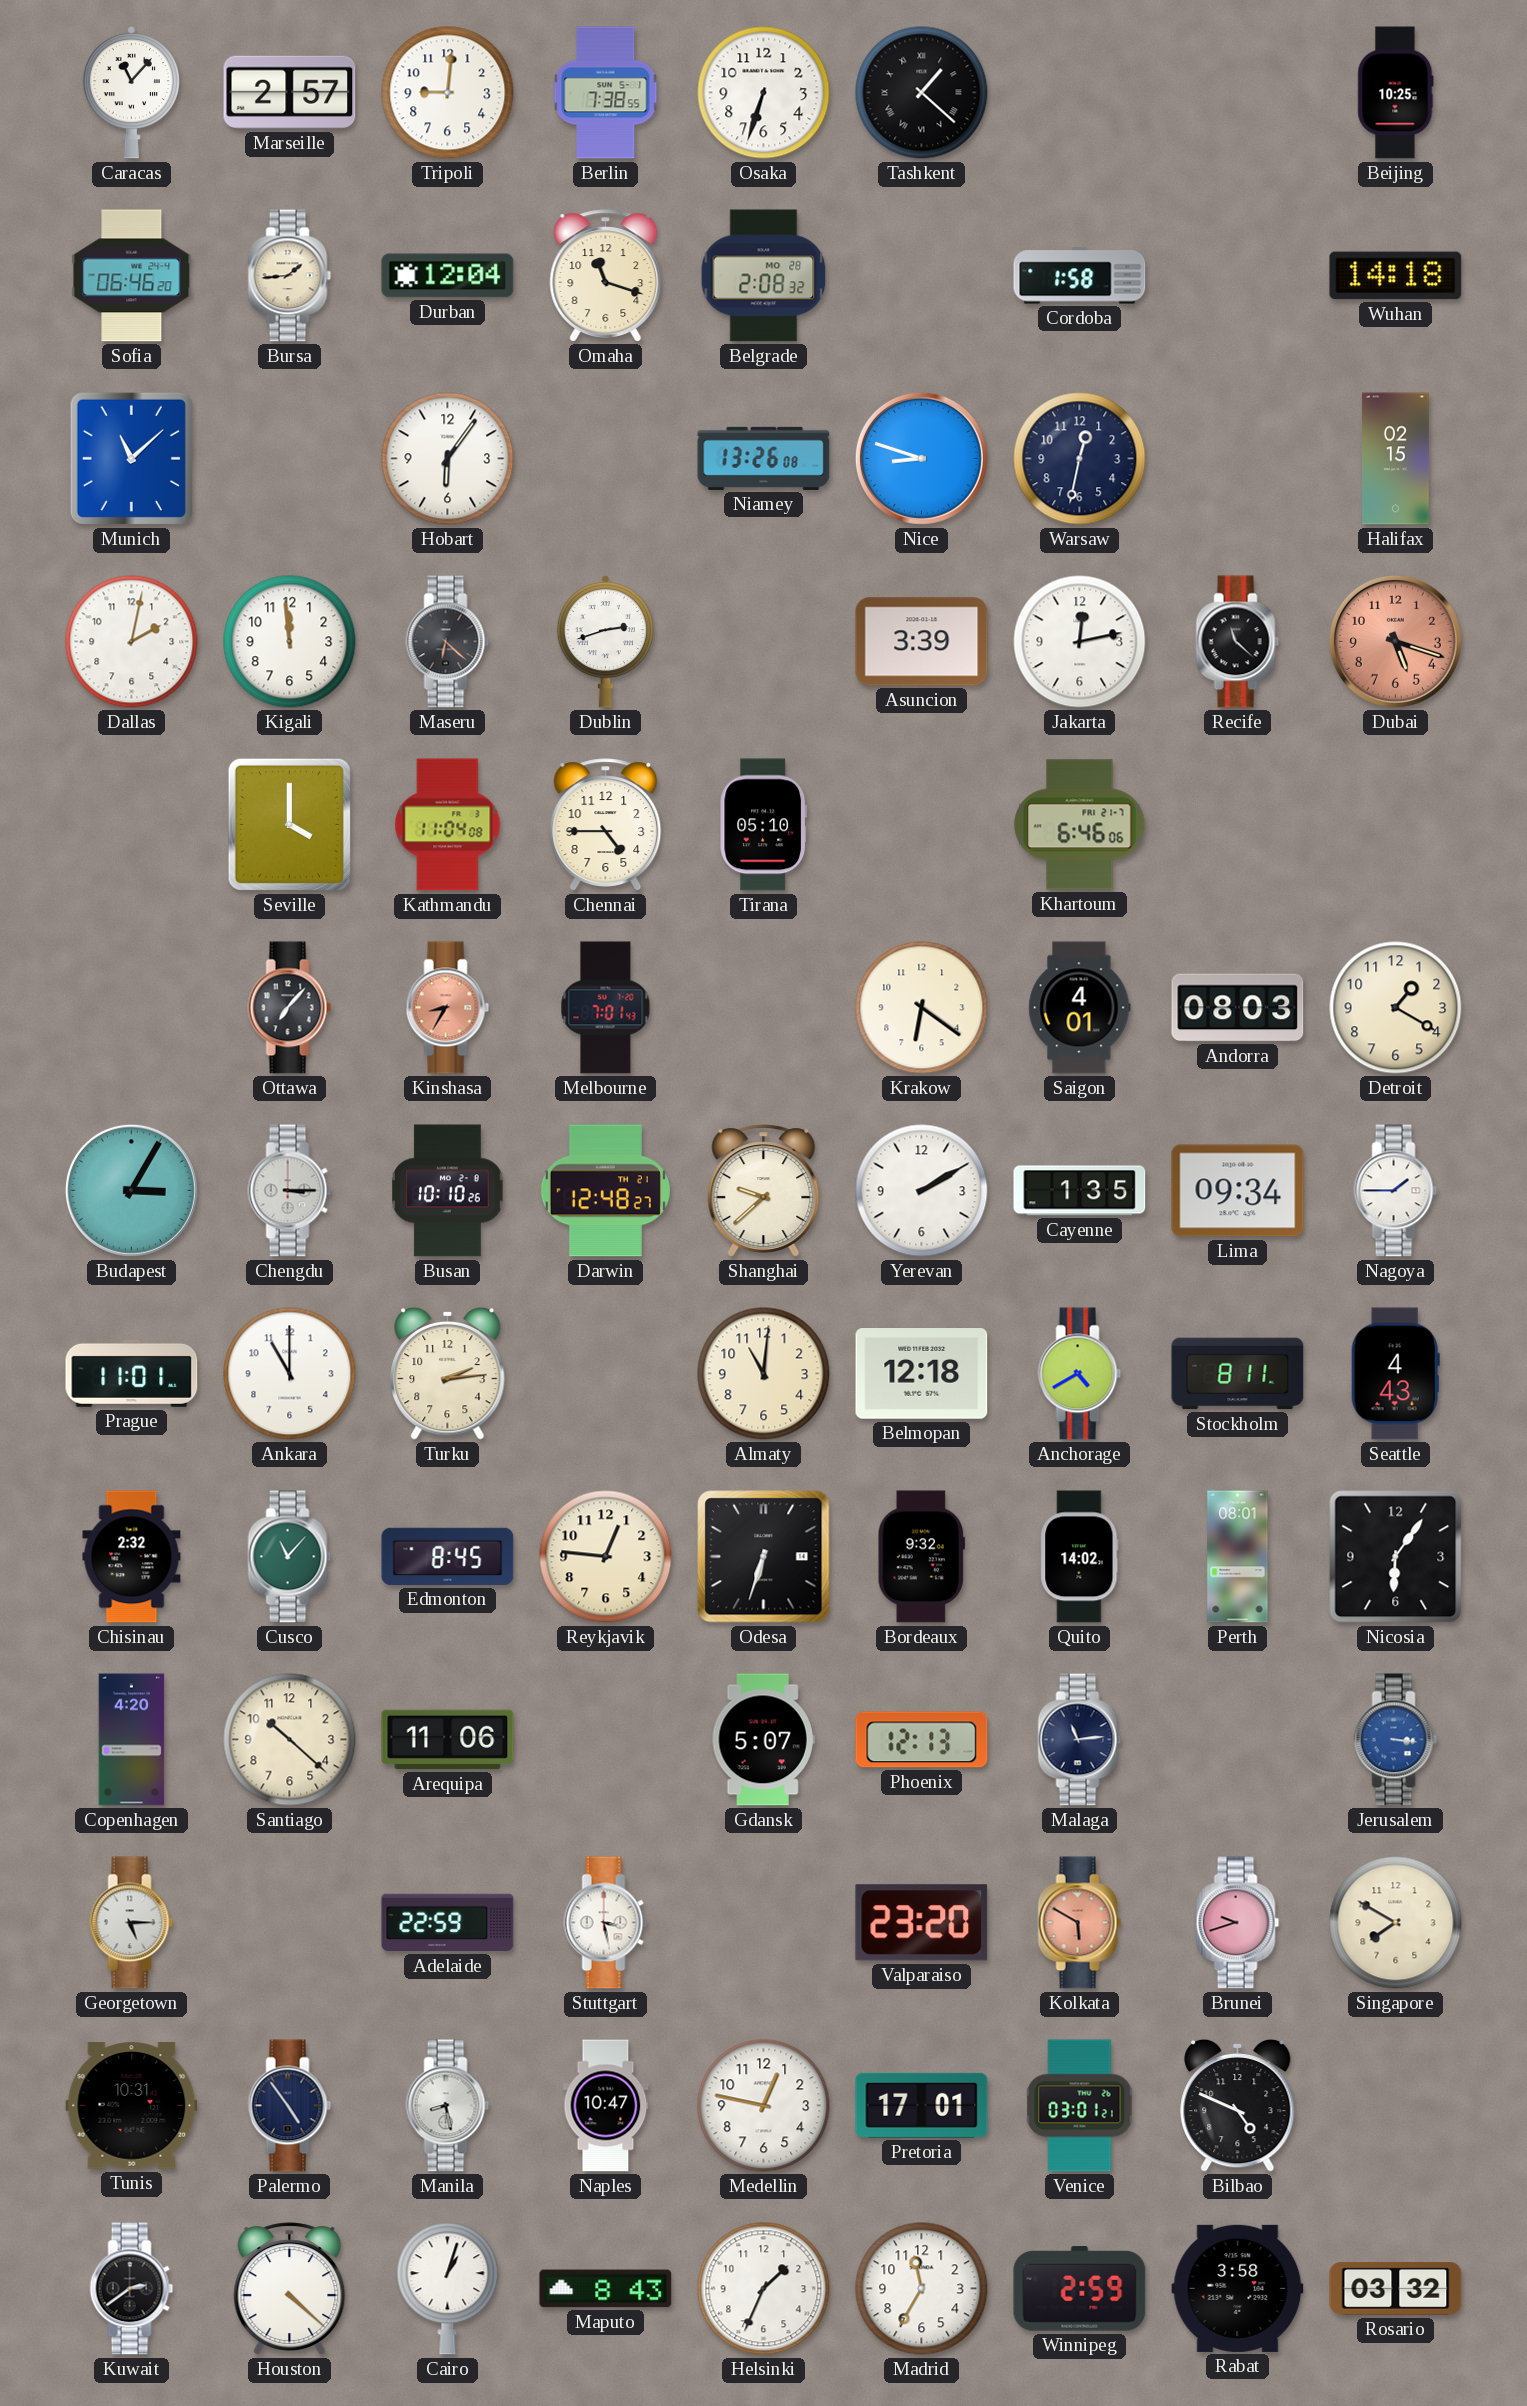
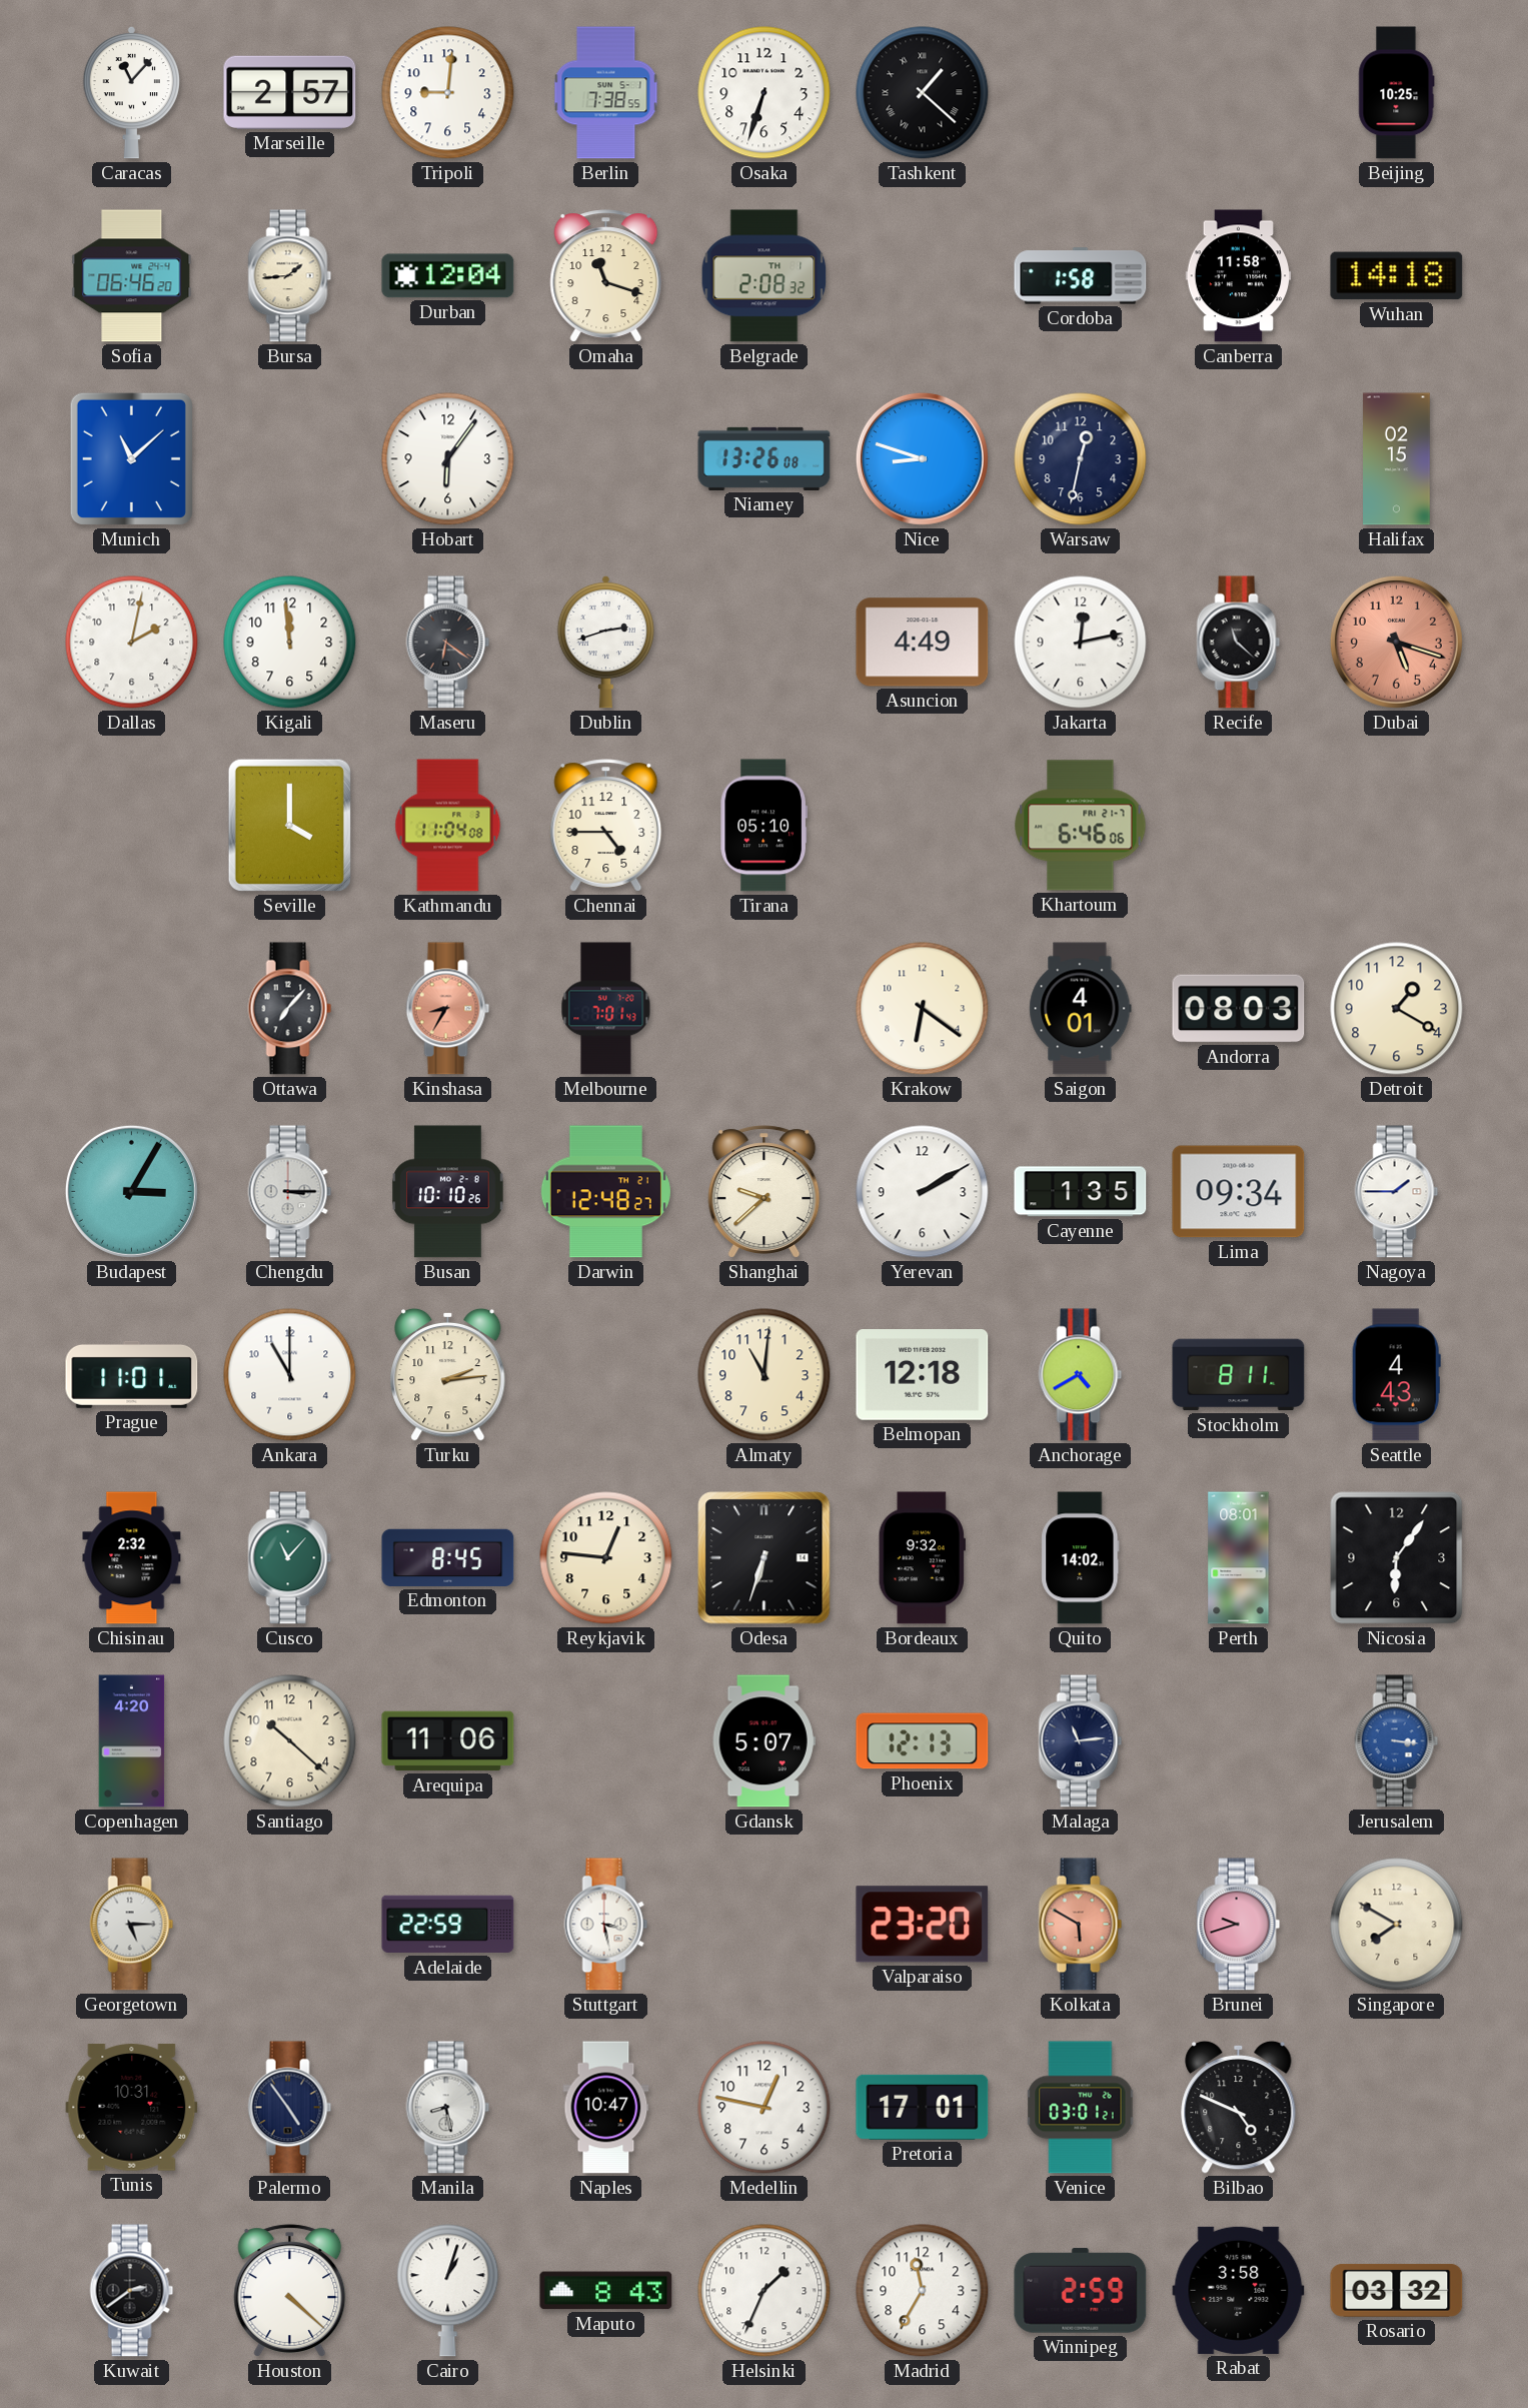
Belgrade date: MO 28 -> TH 1 (765, 276)
Canberra: none -> 11:58 (1239, 276)
Maseru: 6:22 -> 6:21 (448, 643)
Asuncion: 3:39 -> 4:49 (923, 643)
